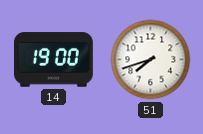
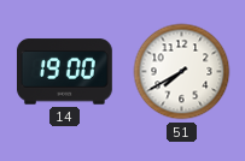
51: 7:42 -> 7:40 (182, 72)
